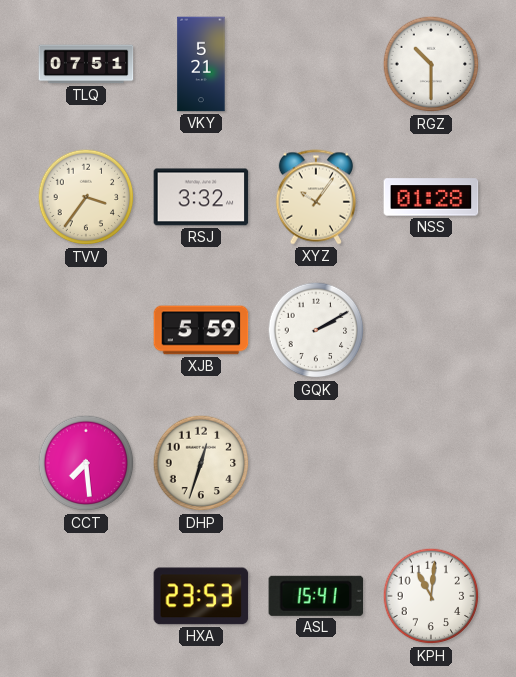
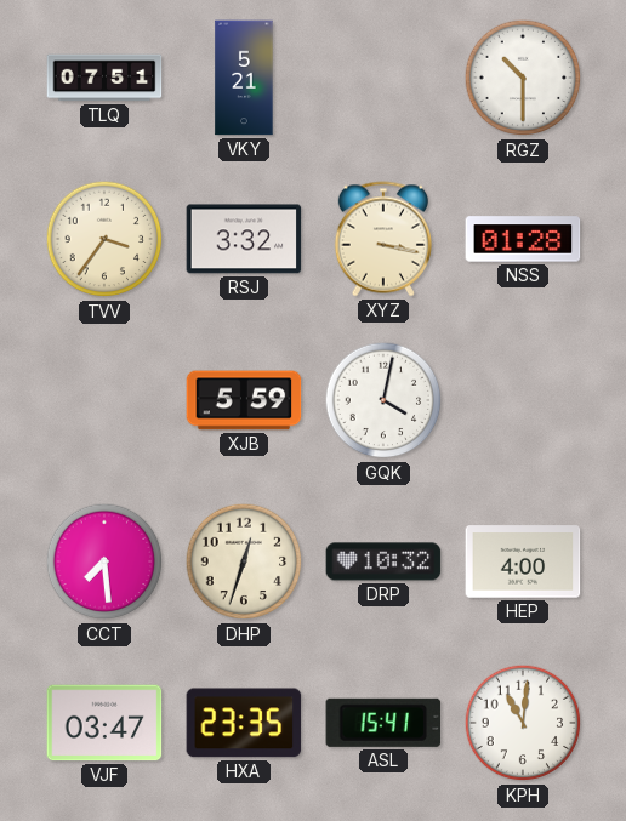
XYZ: 10:06 -> 3:17 (383, 239)
GQK: 2:10 -> 4:02 (383, 400)
DRP: none -> 10:32 (383, 561)
HEP: none -> 4:00 (523, 561)
VJF: none -> 03:47 (104, 723)
HXA: 23:53 -> 23:35 (244, 723)
